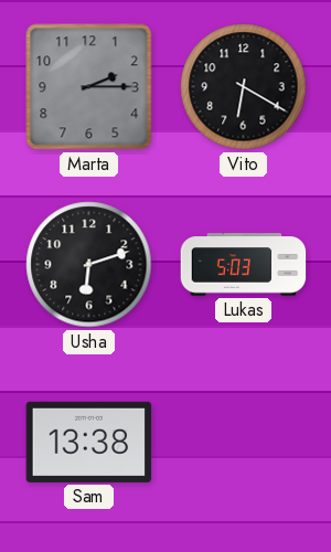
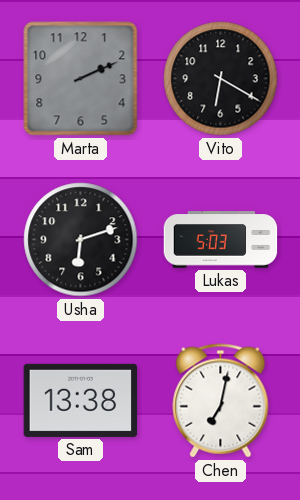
Marta: 2:15 -> 2:11 (81, 79)
Chen: none -> 7:02 (221, 401)
